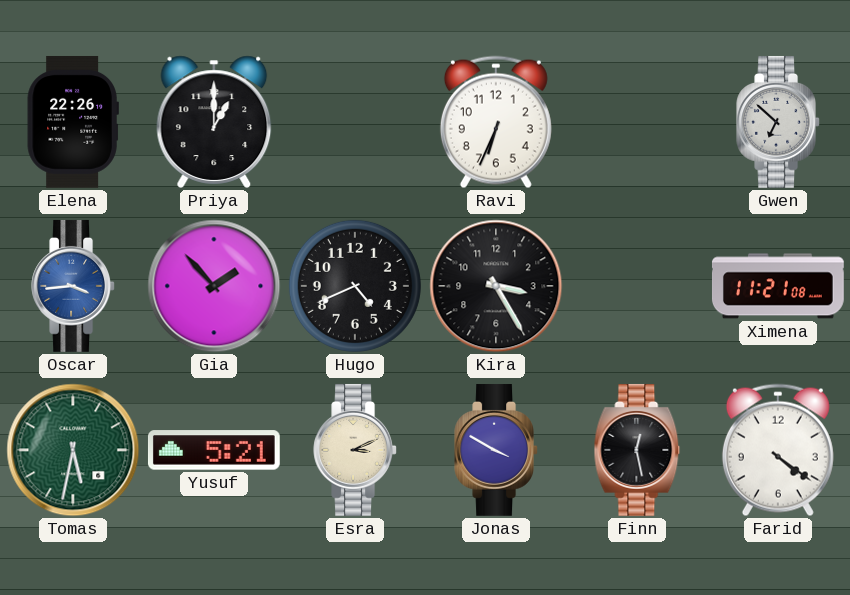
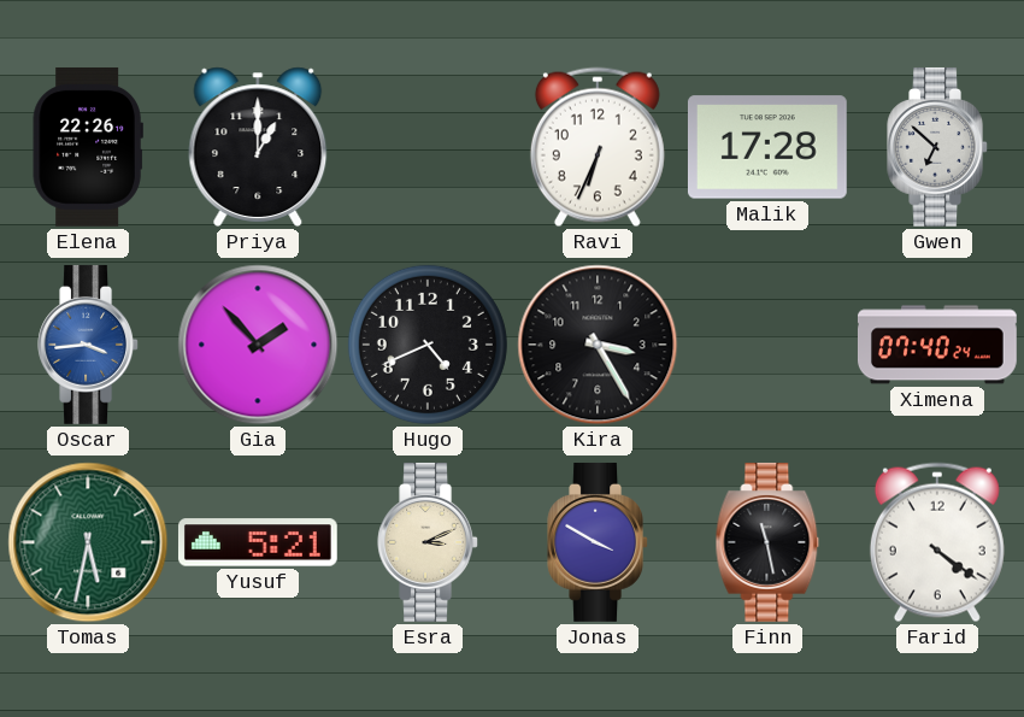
Malik: none -> 17:28 (767, 147)
Ximena: 11:21 -> 07:40 (937, 345)
Finn: 12:28 -> 11:28 (767, 542)
